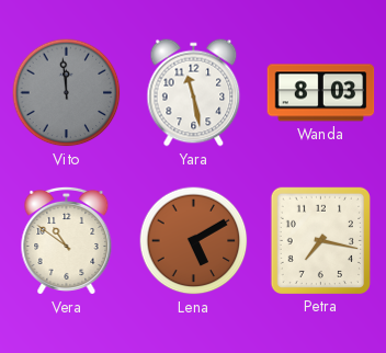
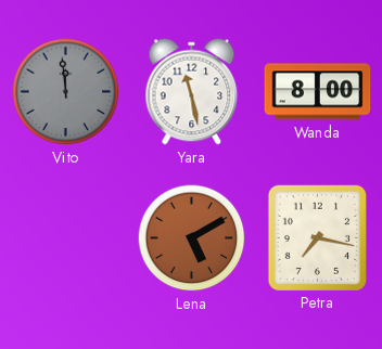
Wanda: 8:03 -> 8:00 (318, 92)
Vera: 10:51 -> none (67, 240)
